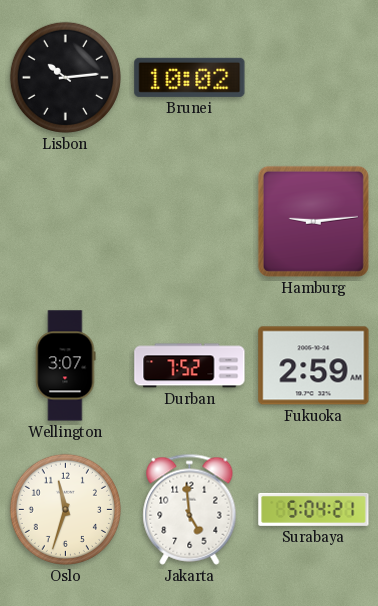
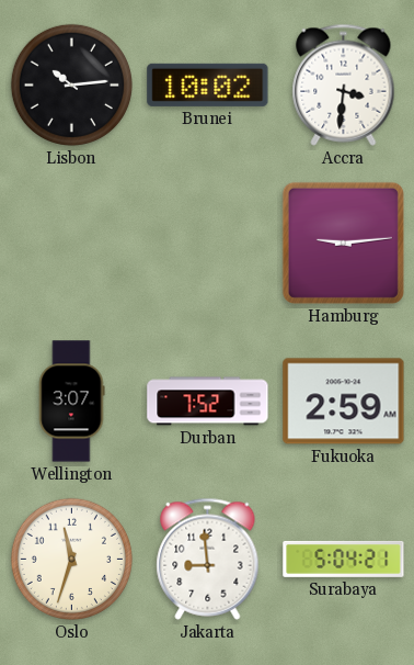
Accra: none -> 3:31 (344, 84)
Jakarta: 4:59 -> 8:59 (208, 559)
